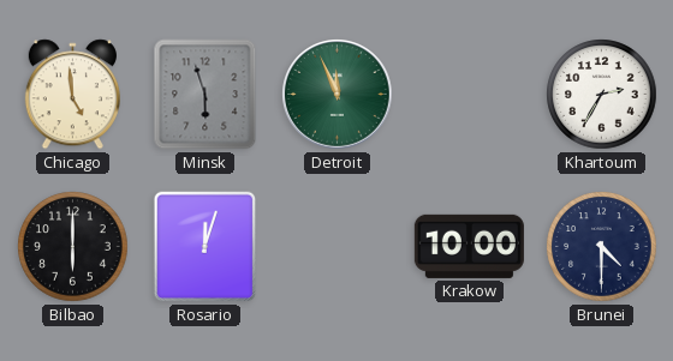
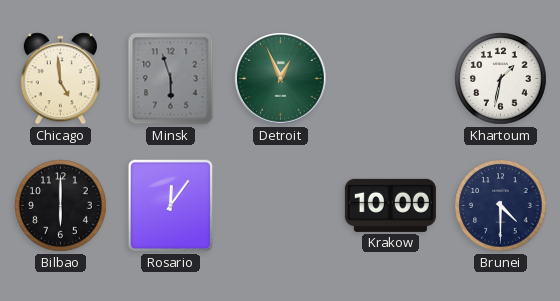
Detroit: 11:56 -> 12:56 (281, 79)
Khartoum: 2:35 -> 1:32 (501, 79)
Rosario: 12:03 -> 12:06 (171, 206)
